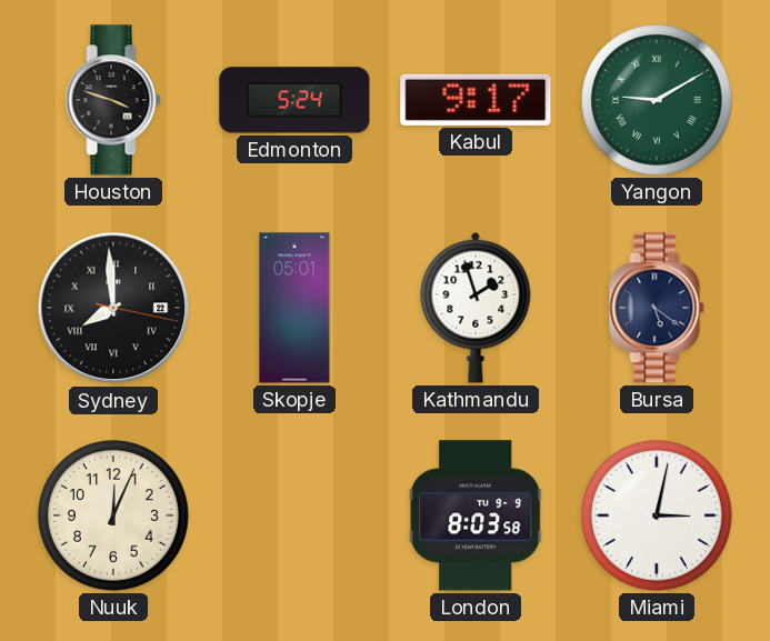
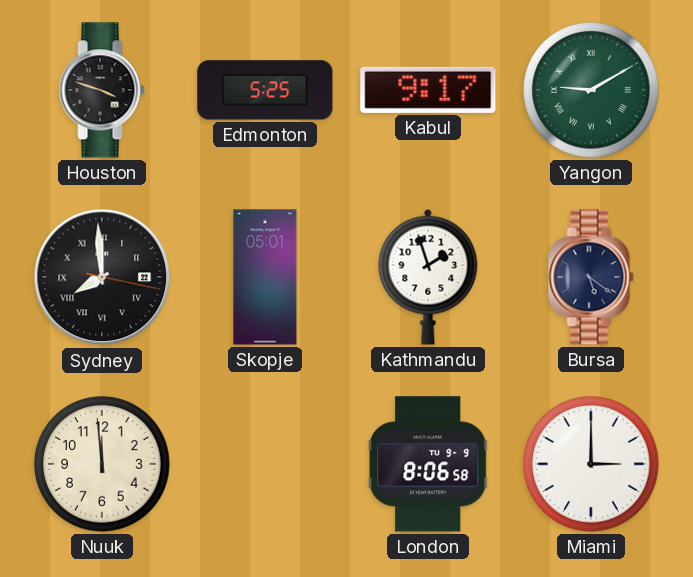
Edmonton: 5:24 -> 5:25 (265, 90)
Nuuk: 12:04 -> 11:59 (102, 464)
London: 8:03 -> 8:06 (428, 464)
Miami: 3:02 -> 3:00 (591, 464)
